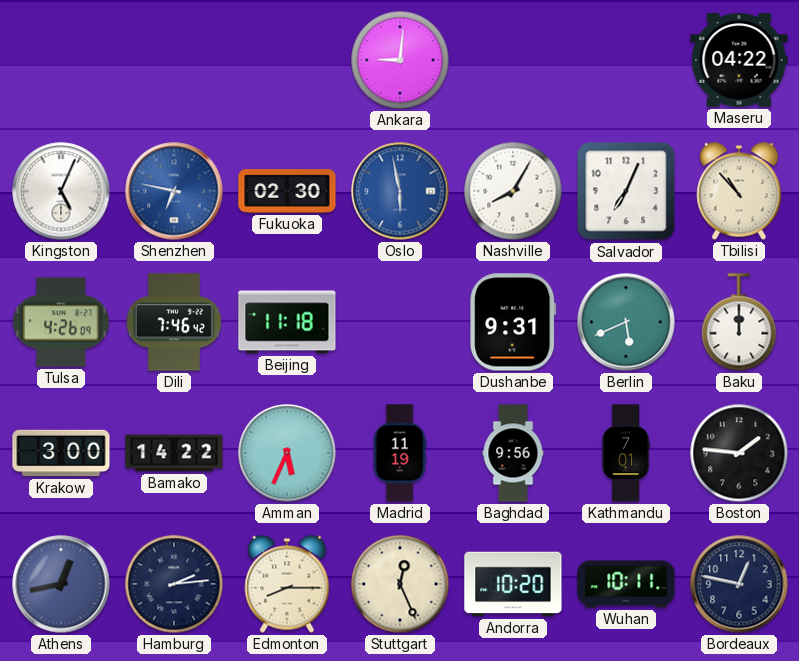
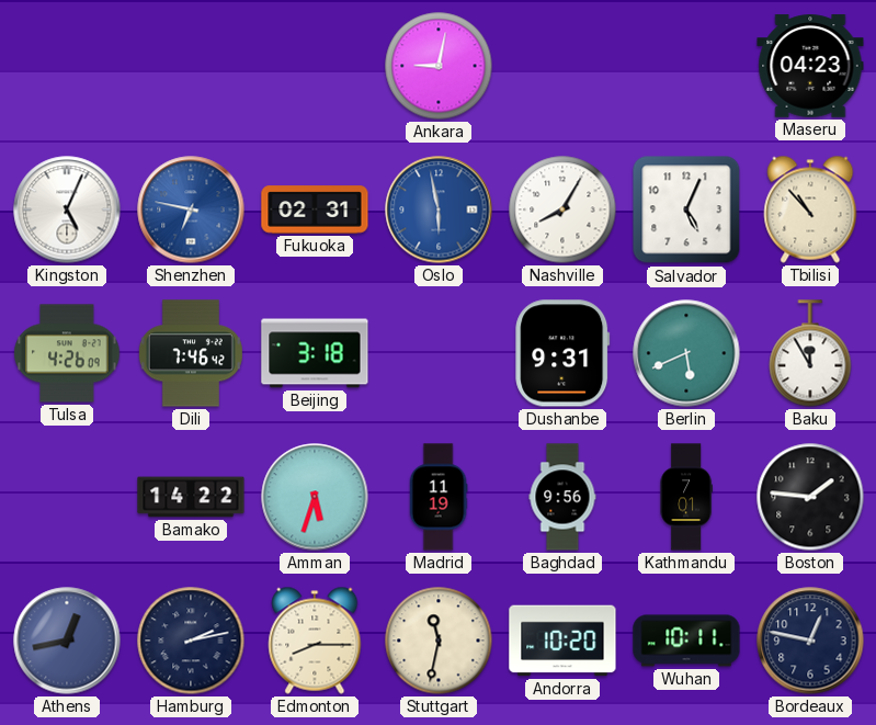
Ankara: 9:01 -> 9:02 (439, 66)
Maseru: 04:22 -> 04:23 (810, 66)
Fukuoka: 02:30 -> 02:31 (315, 209)
Salvador: 7:04 -> 5:04 (686, 209)
Beijing: 11:18 -> 3:18 (315, 353)
Baku: 12:00 -> 11:55 (810, 353)
Krakow: 3:00 -> none (61, 453)
Amman: 5:34 -> 5:33 (315, 497)
Hamburg: 2:14 -> 2:13 (191, 641)
Stuttgart: 12:26 -> 11:32 (439, 641)
